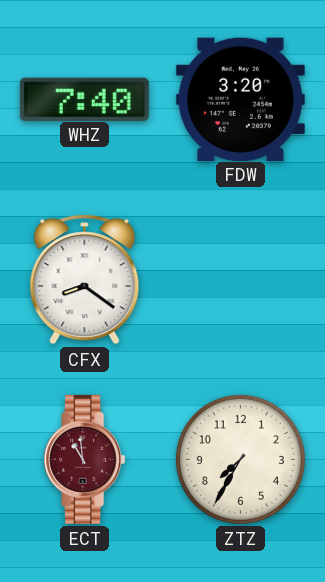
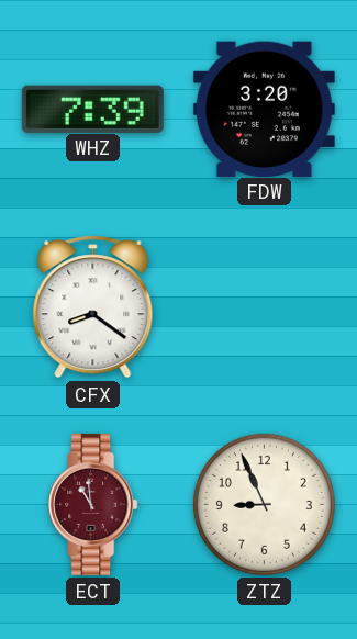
WHZ: 7:40 -> 7:39 (92, 109)
ZTZ: 7:35 -> 8:56 (264, 504)
